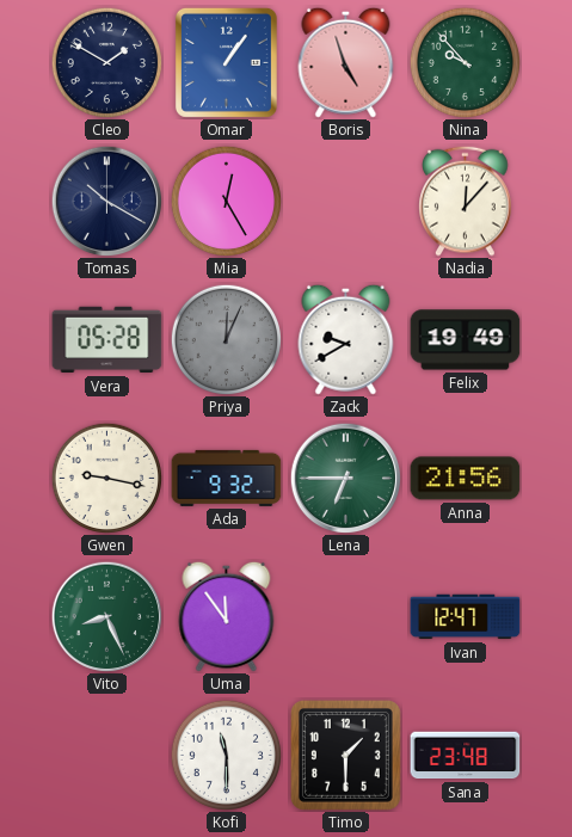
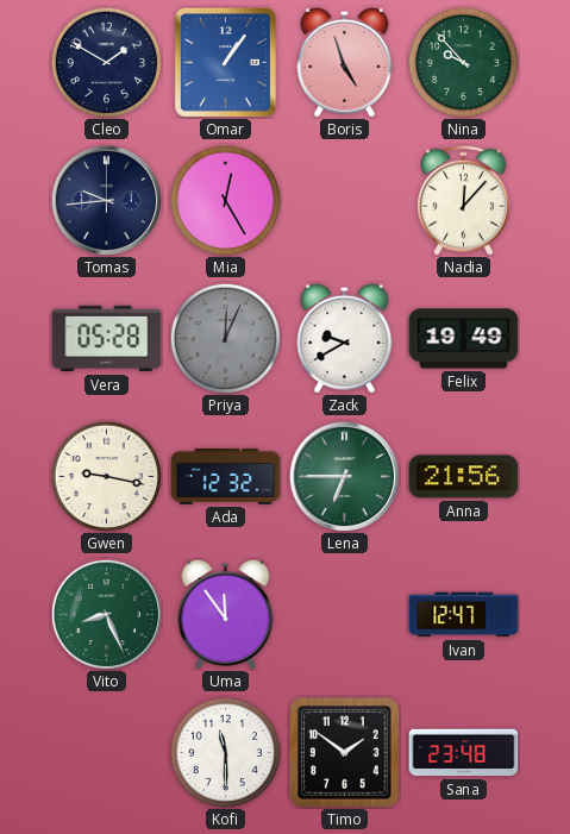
Tomas: 10:20 -> 9:44 (106, 200)
Ada: 9:32 -> 12:32 (226, 476)
Timo: 1:30 -> 1:51 (344, 752)
